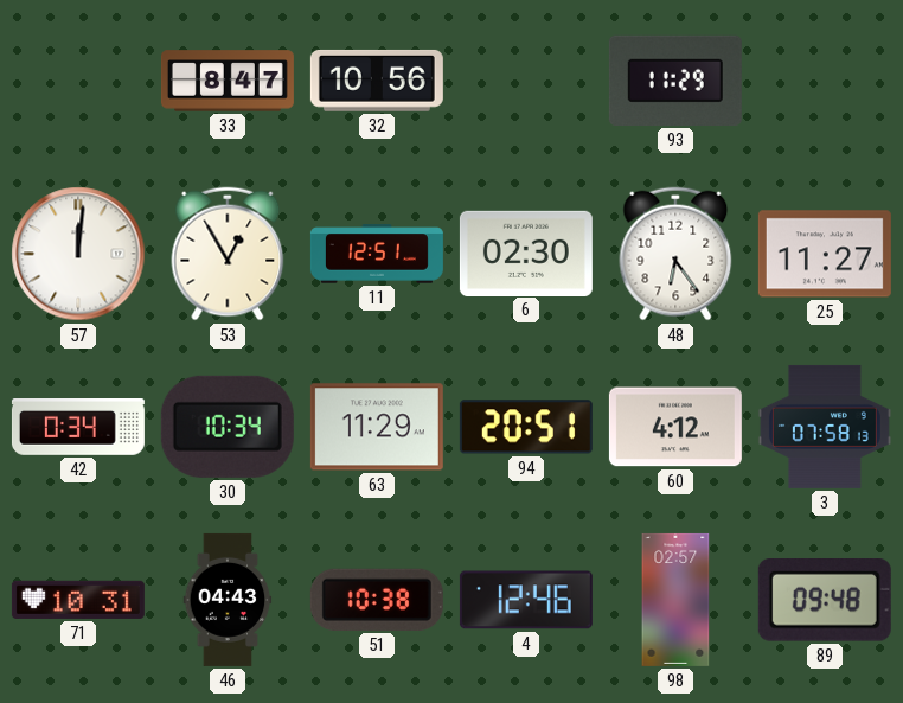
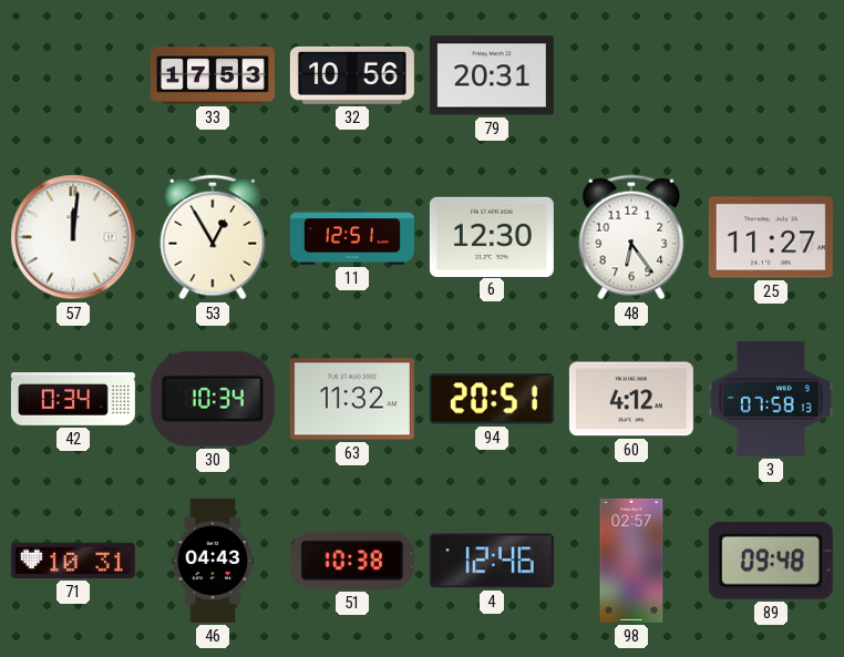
33: 8:47 -> 17:53 (213, 75)
79: none -> 20:31 (492, 75)
93: 11:29 -> none (675, 81)
6: 02:30 -> 12:30 (492, 236)
63: 11:29 -> 11:32 (352, 399)
